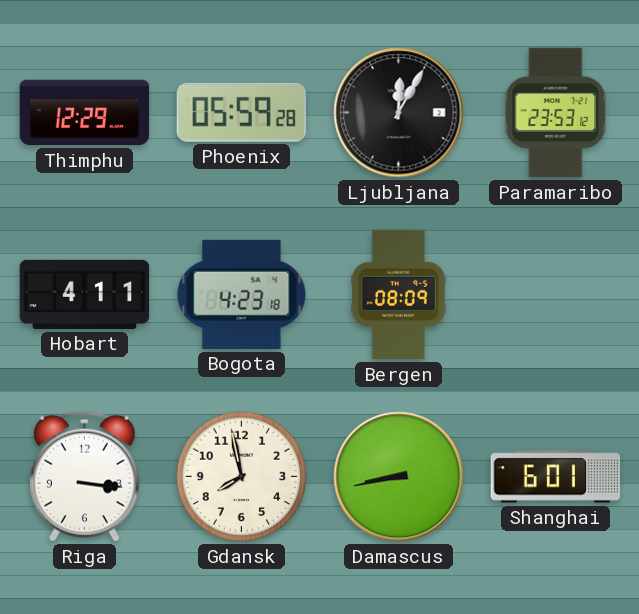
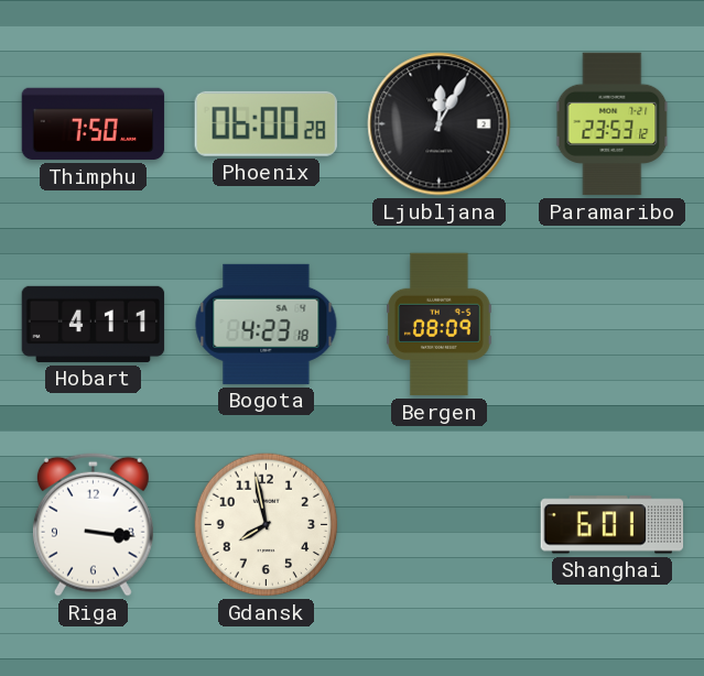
Thimphu: 12:29 -> 7:50 (94, 124)
Phoenix: 05:59 -> 06:00 (266, 123)
Damascus: 8:43 -> none (399, 477)
